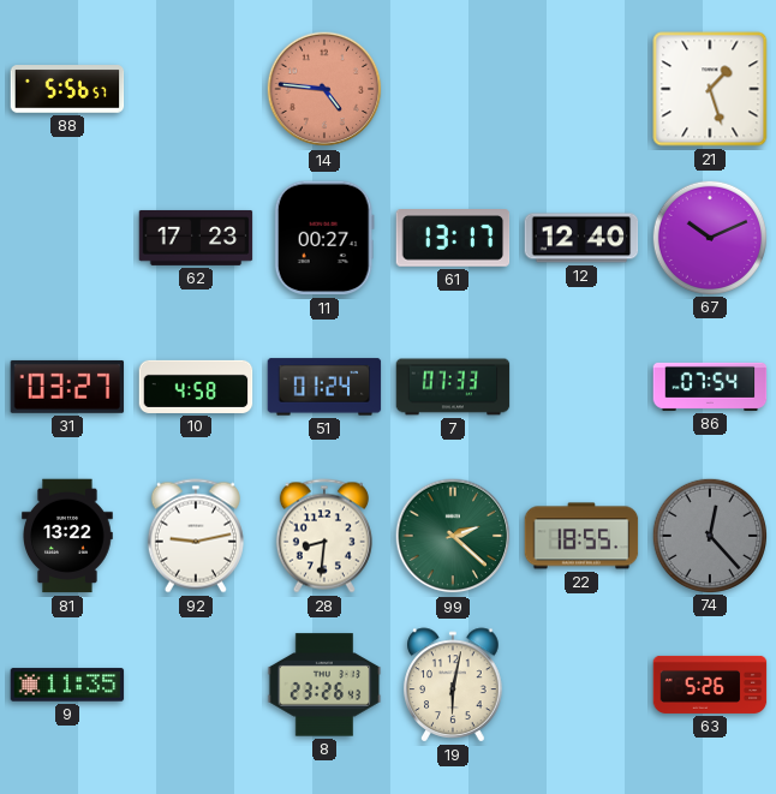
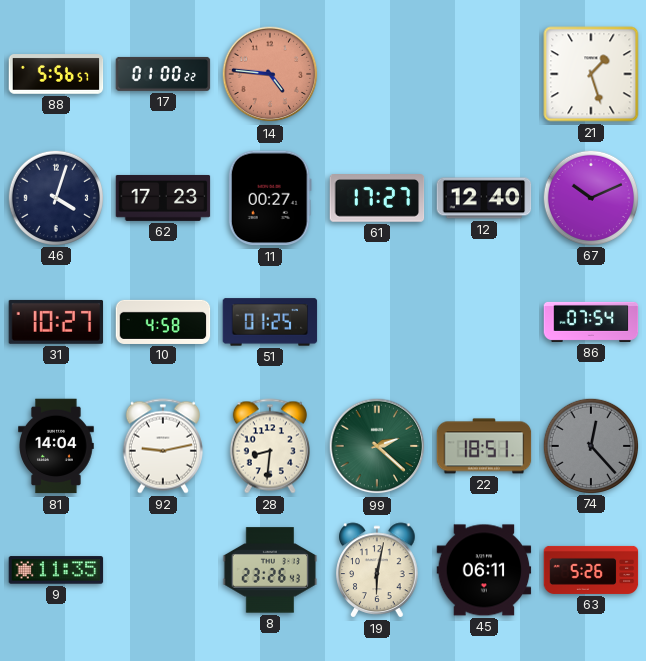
17: none -> 01:00 (163, 74)
46: none -> 4:03 (55, 197)
61: 13:17 -> 17:27 (377, 198)
31: 03:27 -> 10:27 (56, 322)
51: 01:24 -> 01:25 (270, 322)
7: 07:33 -> none (453, 387)
81: 13:22 -> 14:04 (57, 446)
22: 18:55 -> 18:51 (484, 446)
45: none -> 06:11 (484, 570)
